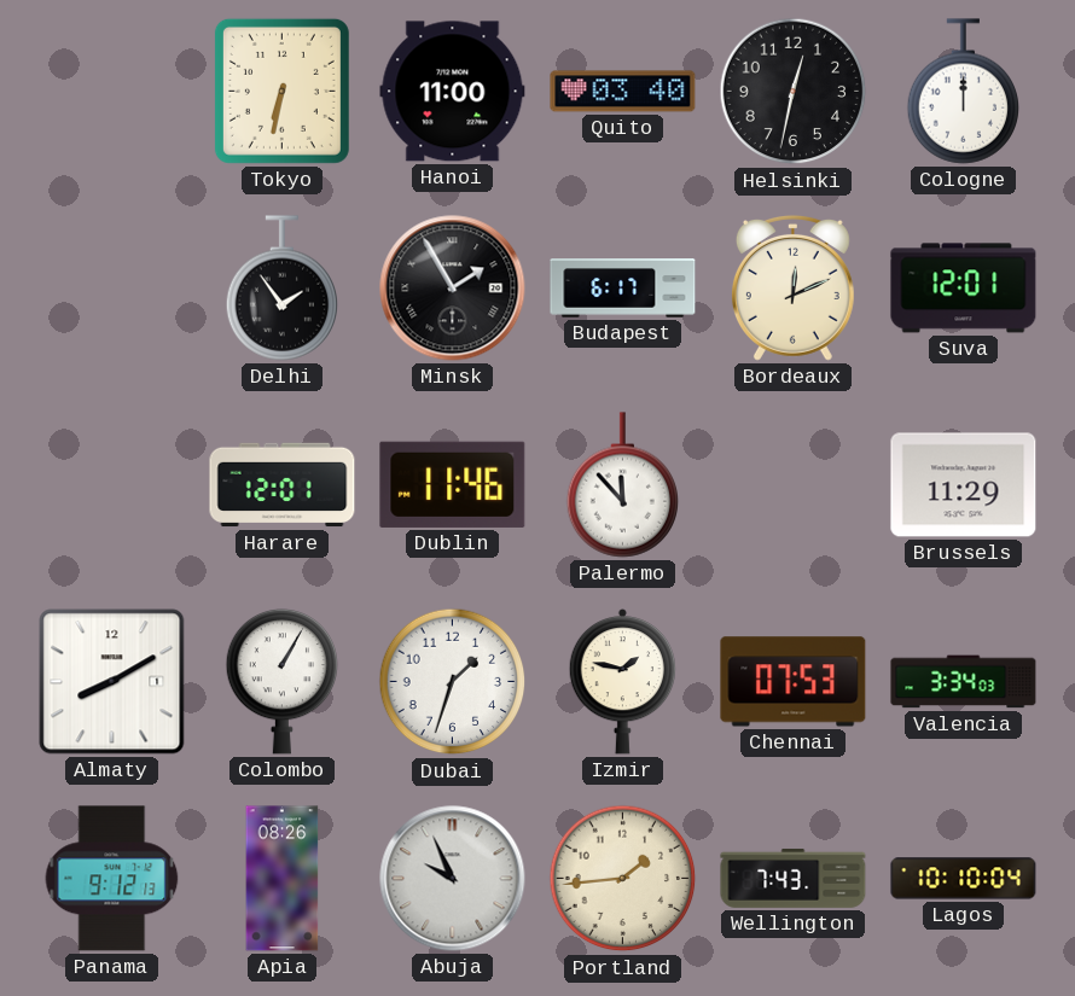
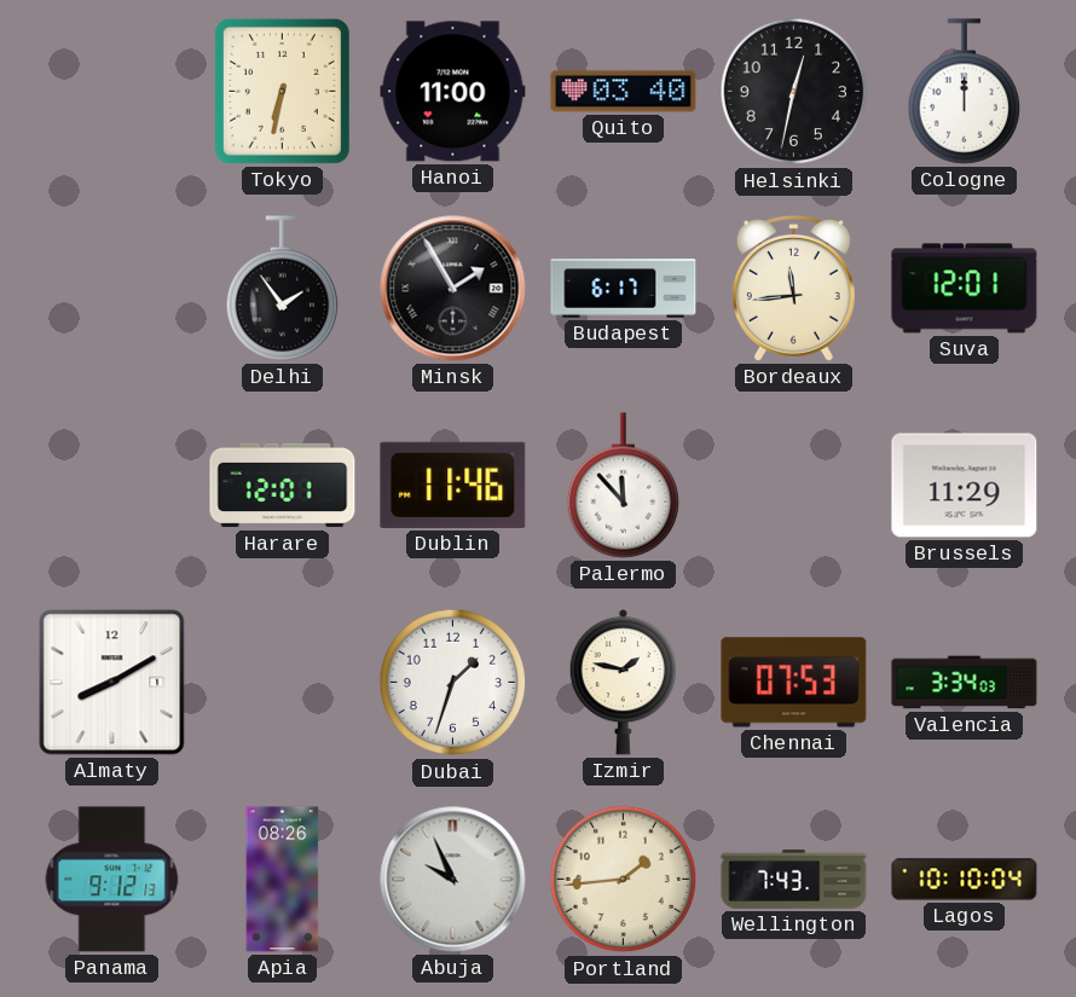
Bordeaux: 12:11 -> 11:44 (793, 288)
Colombo: 1:05 -> none (283, 681)
